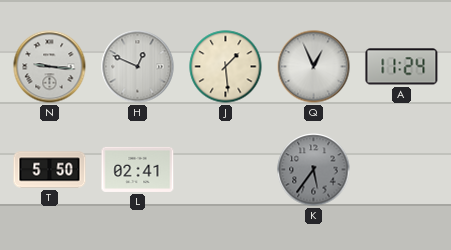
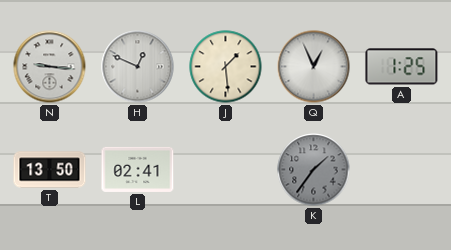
A: 11:24 -> 1:25 (402, 67)
T: 5:50 -> 13:50 (50, 170)
K: 5:36 -> 1:36 (314, 170)
